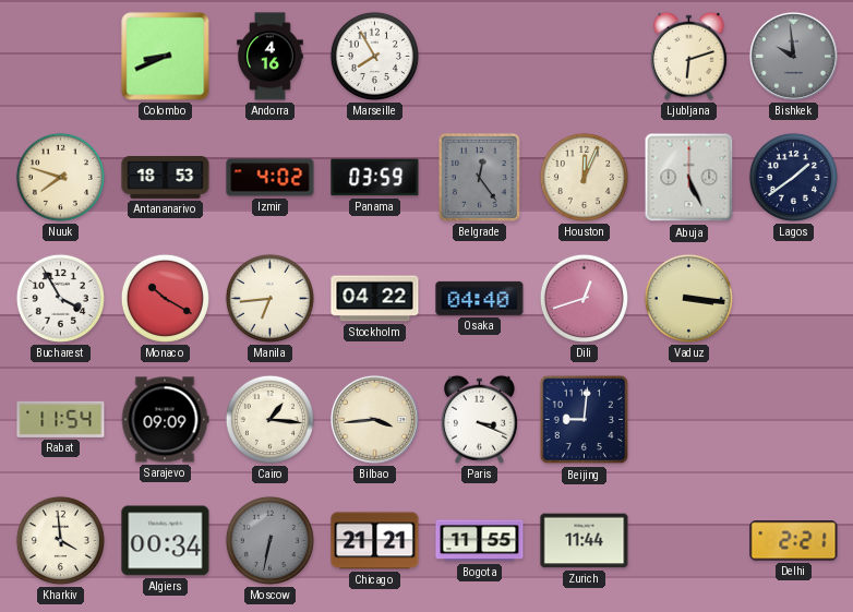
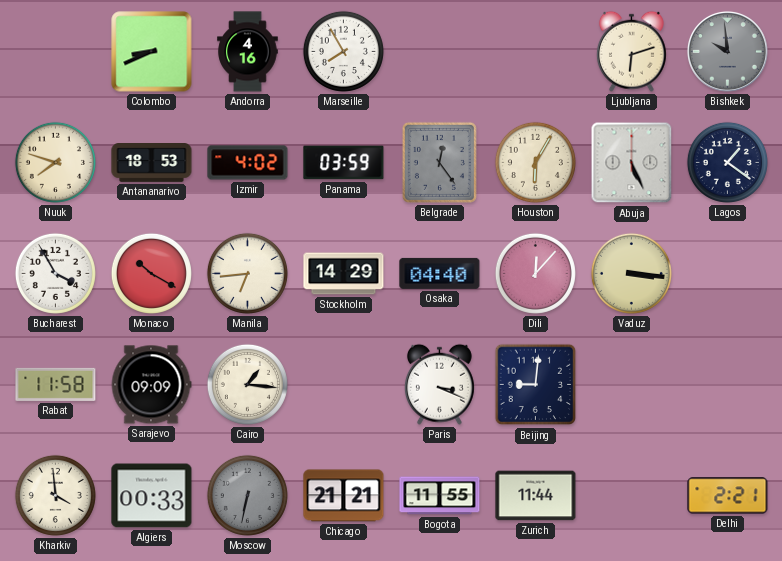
Houston: 12:04 -> 6:05 (535, 162)
Lagos: 1:39 -> 1:21 (727, 162)
Stockholm: 04:22 -> 14:29 (344, 274)
Dili: 12:42 -> 12:07 (535, 273)
Rabat: 11:54 -> 11:58 (56, 384)
Bilbao: 3:44 -> none (374, 419)
Algiers: 00:34 -> 00:33 (152, 496)
